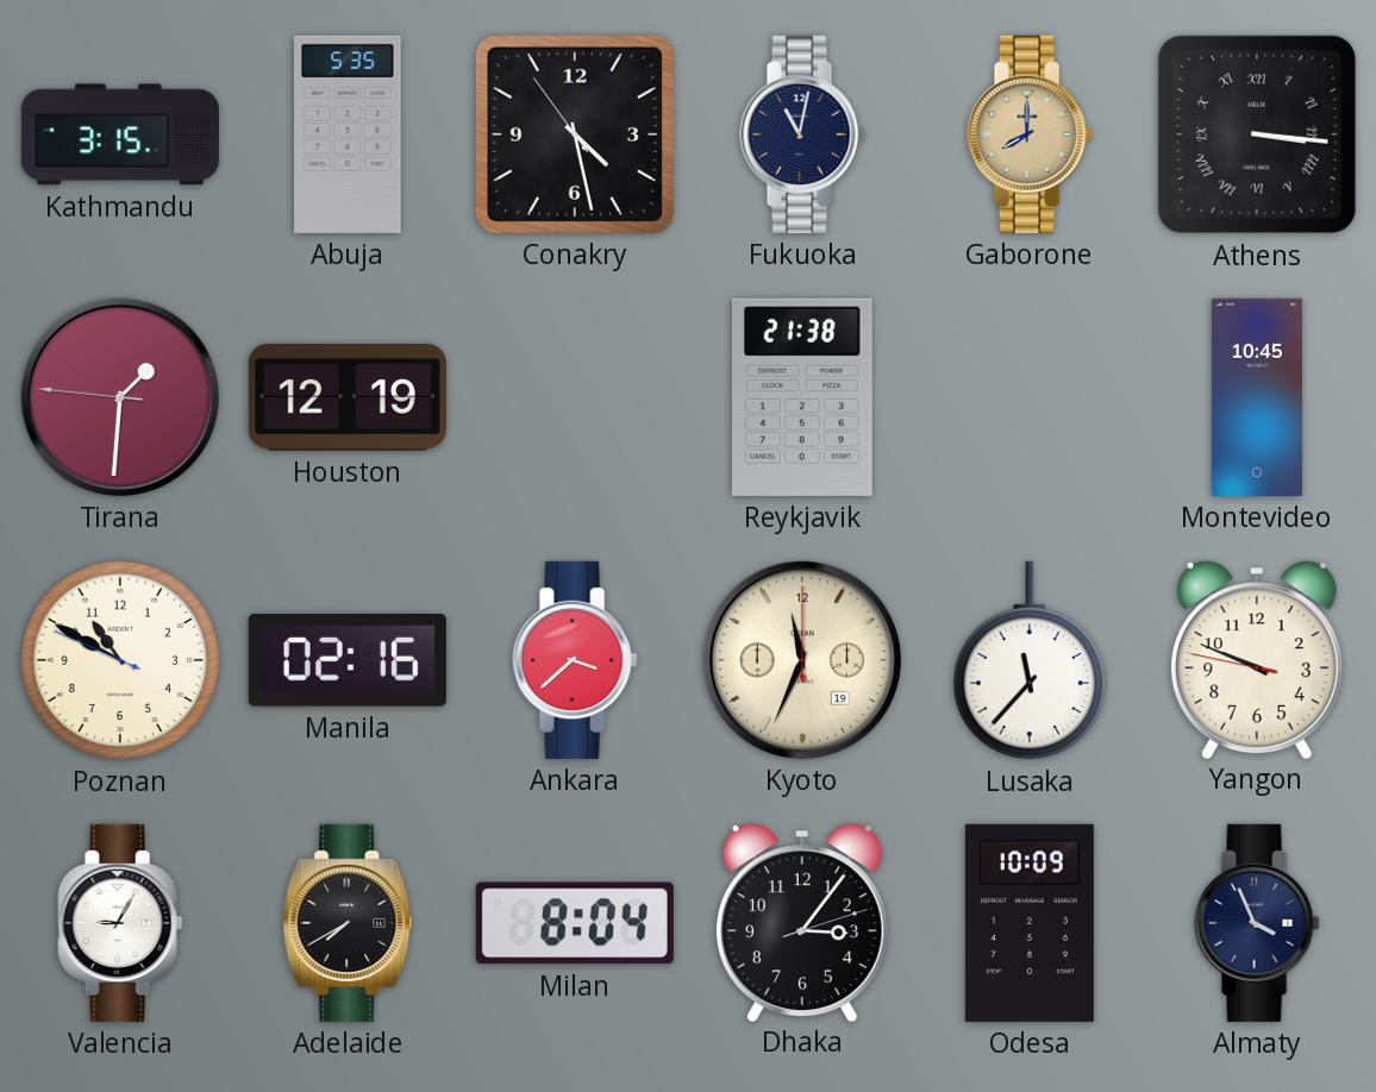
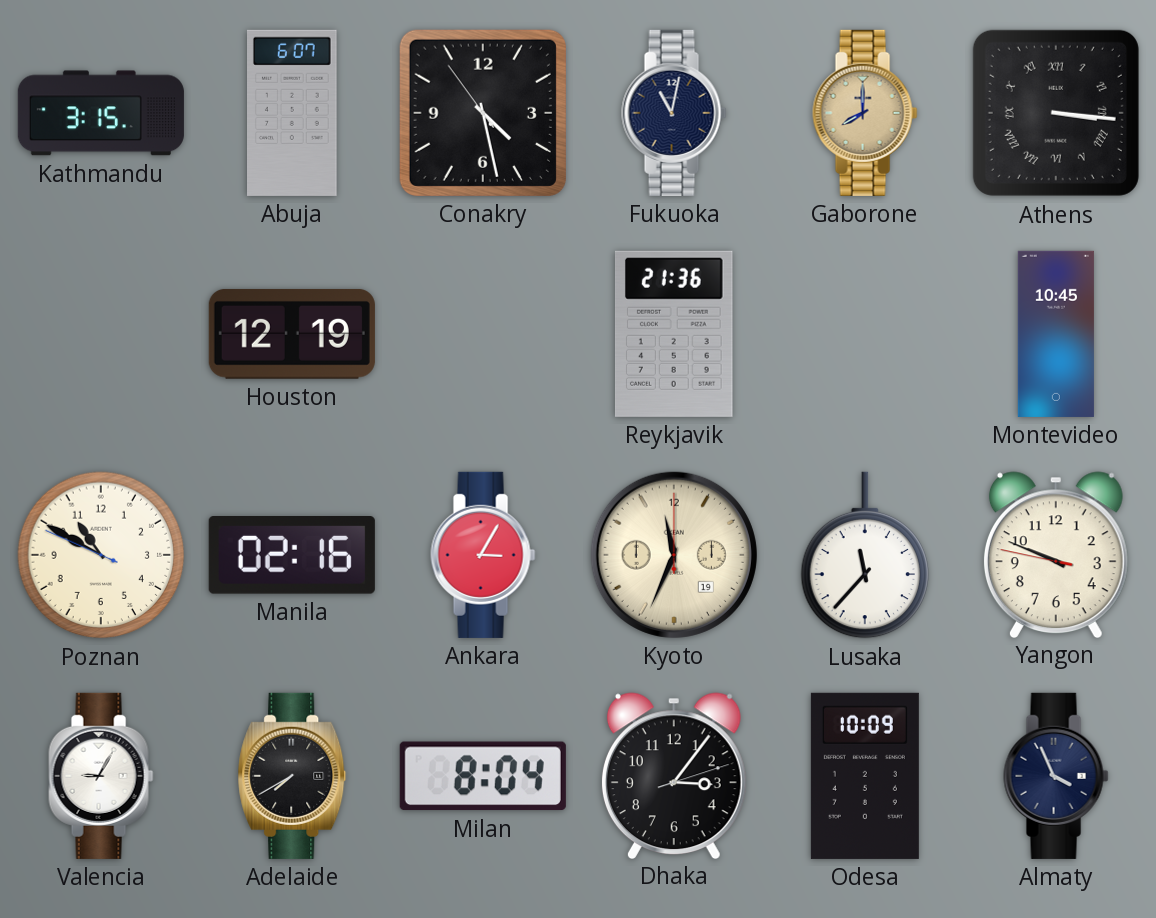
Abuja: 5:35 -> 6:07 (293, 113)
Tirana: 1:30 -> none (120, 397)
Reykjavik: 21:38 -> 21:36 (674, 334)
Ankara: 3:38 -> 3:05 (483, 555)
